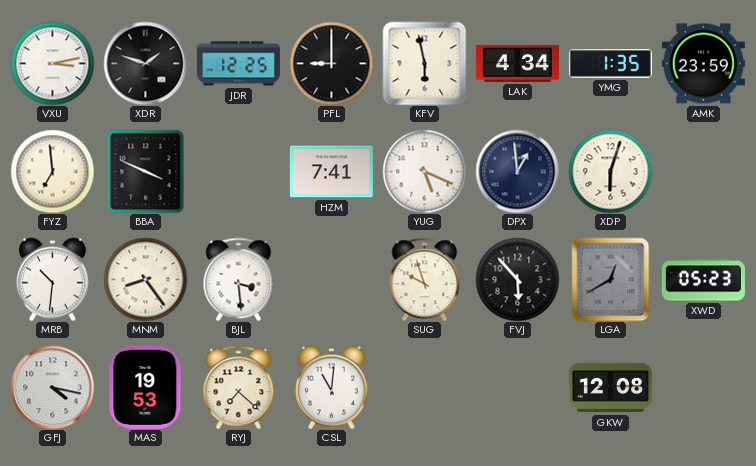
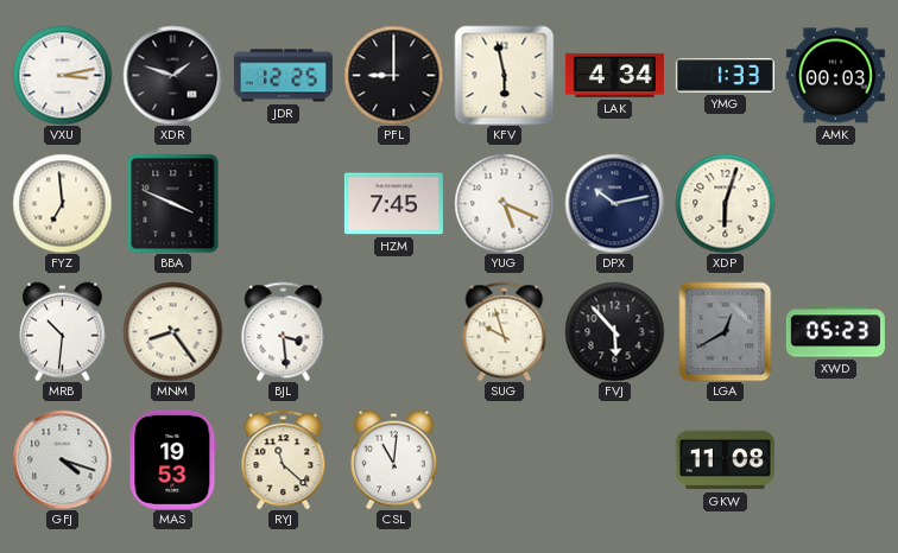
YMG: 1:35 -> 1:33 (725, 76)
AMK: 23:59 -> 00:03 (835, 76)
HZM: 7:41 -> 7:45 (393, 204)
DPX: 12:59 -> 10:13 (614, 203)
GFJ: 4:17 -> 4:18 (62, 459)
RYJ: 7:22 -> 11:22 (284, 459)
GKW: 12:08 -> 11:08 (725, 460)
